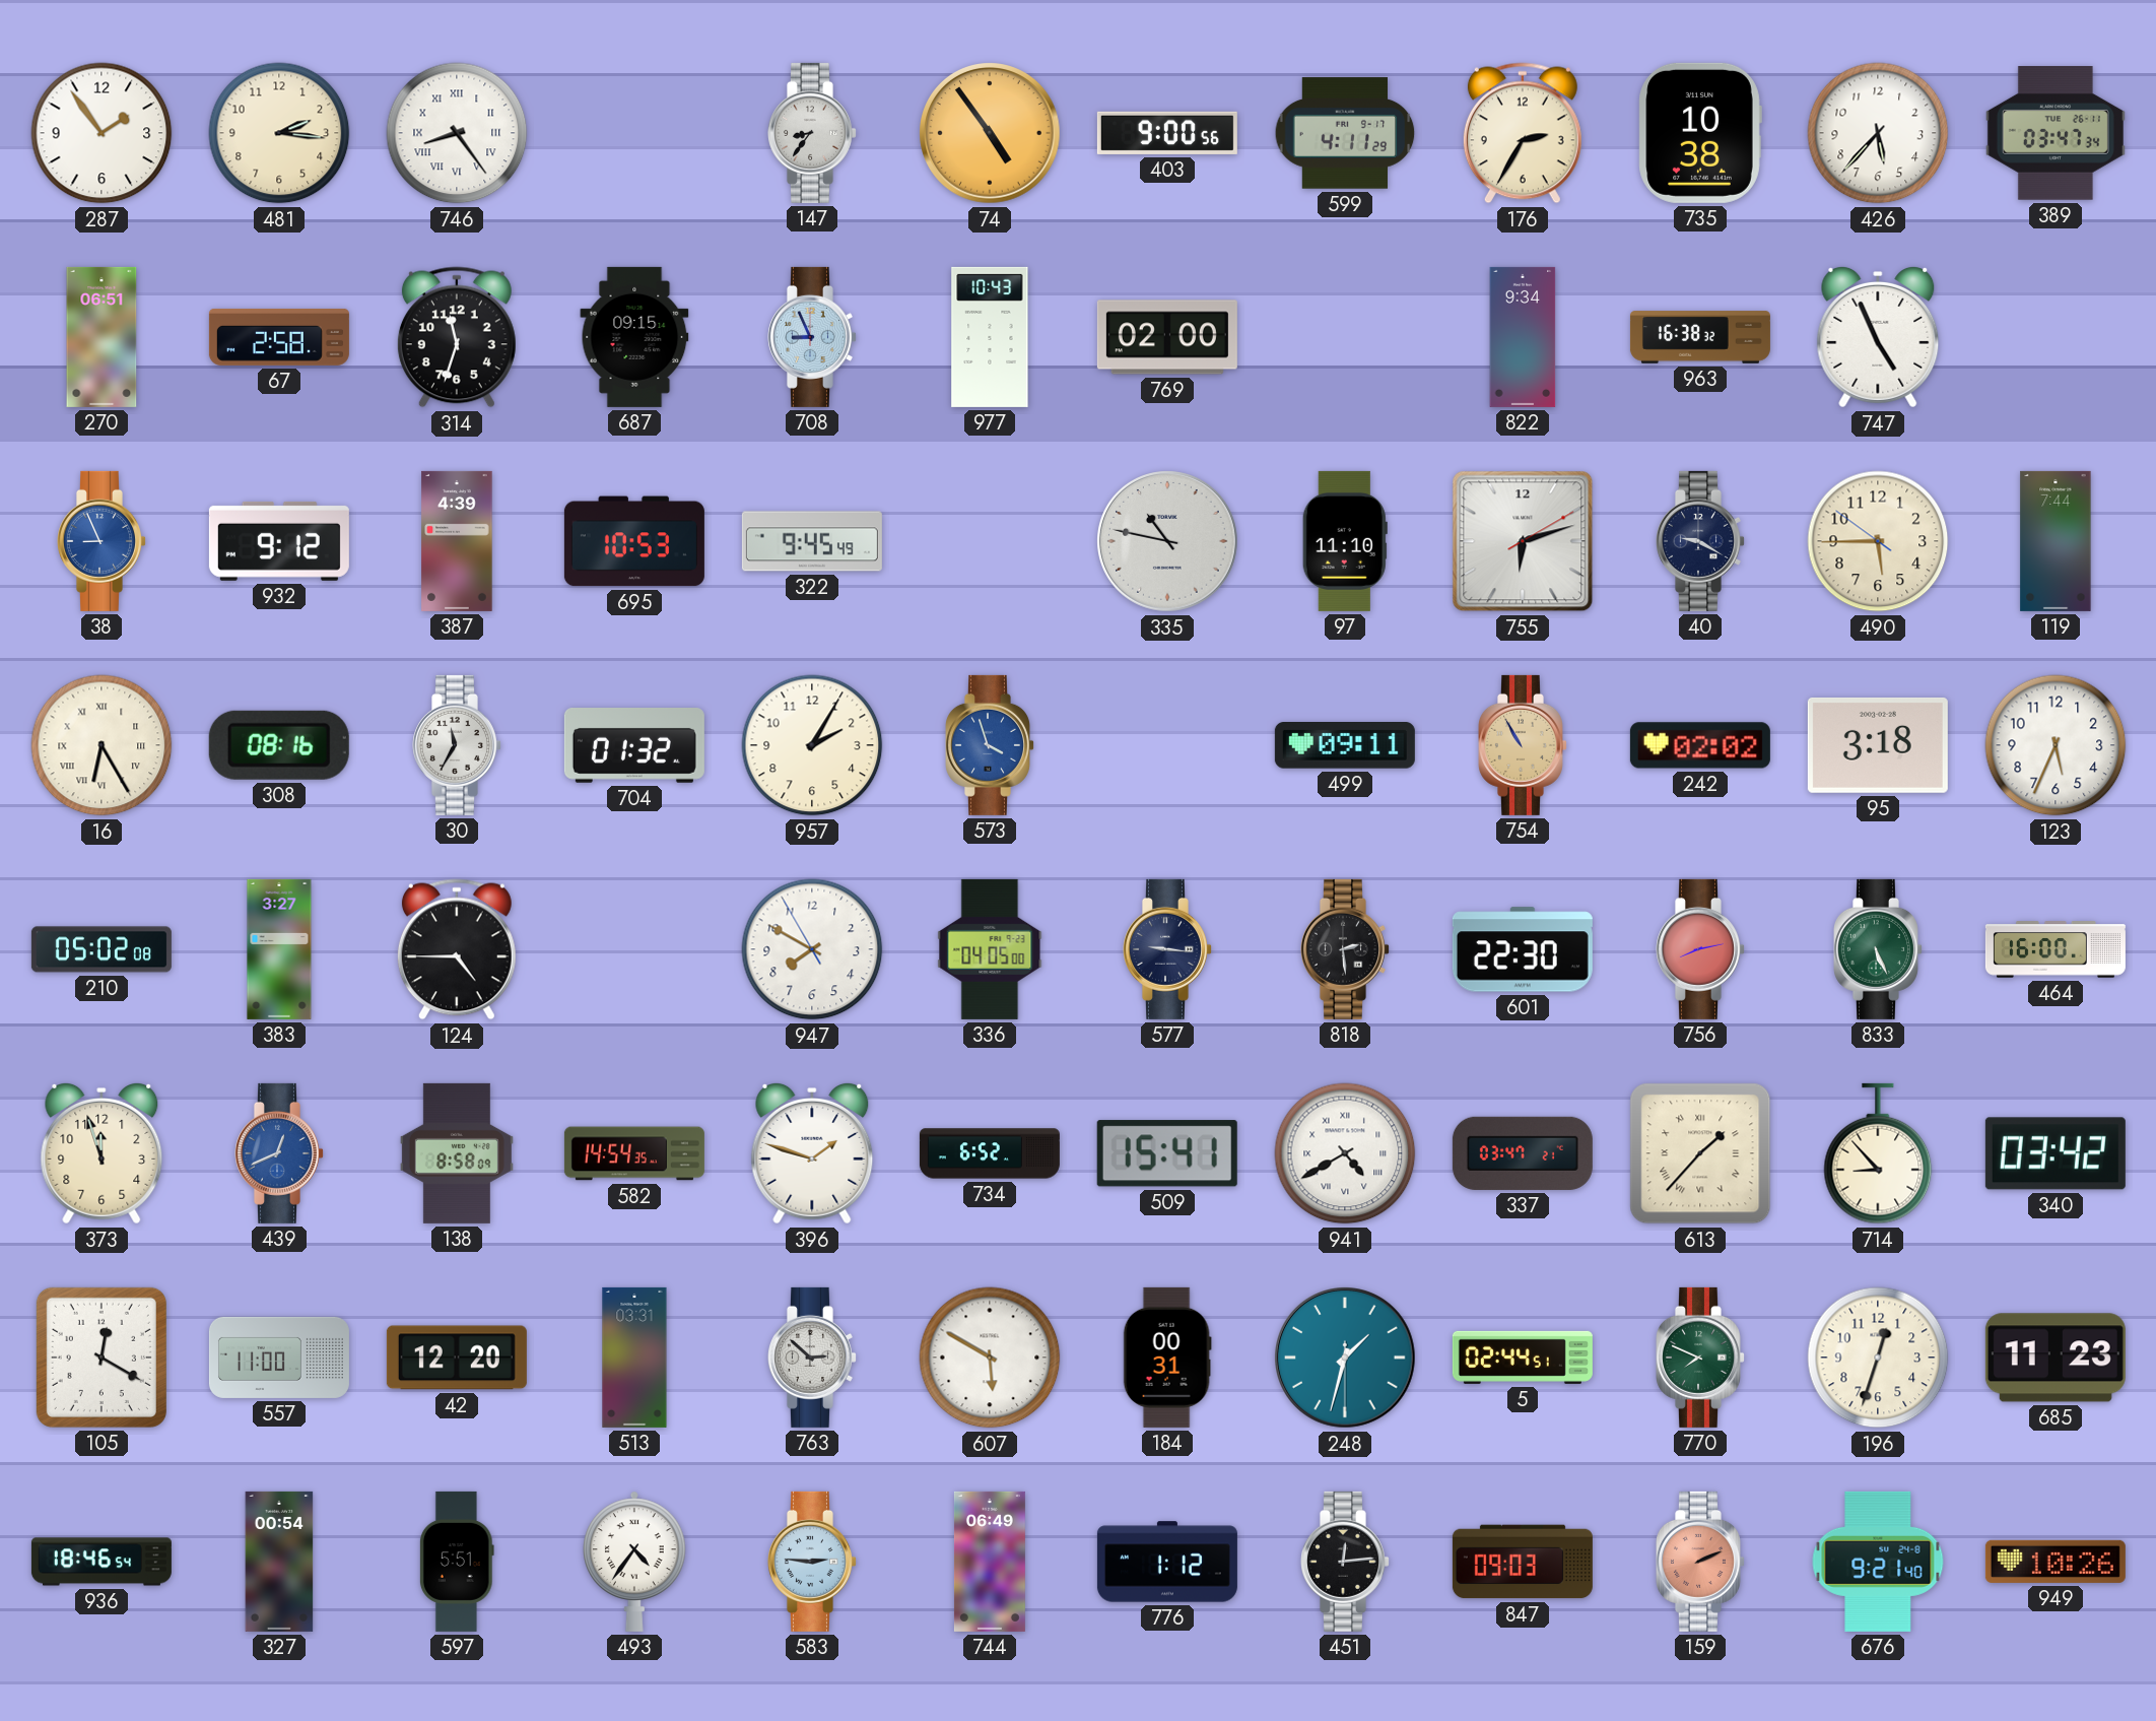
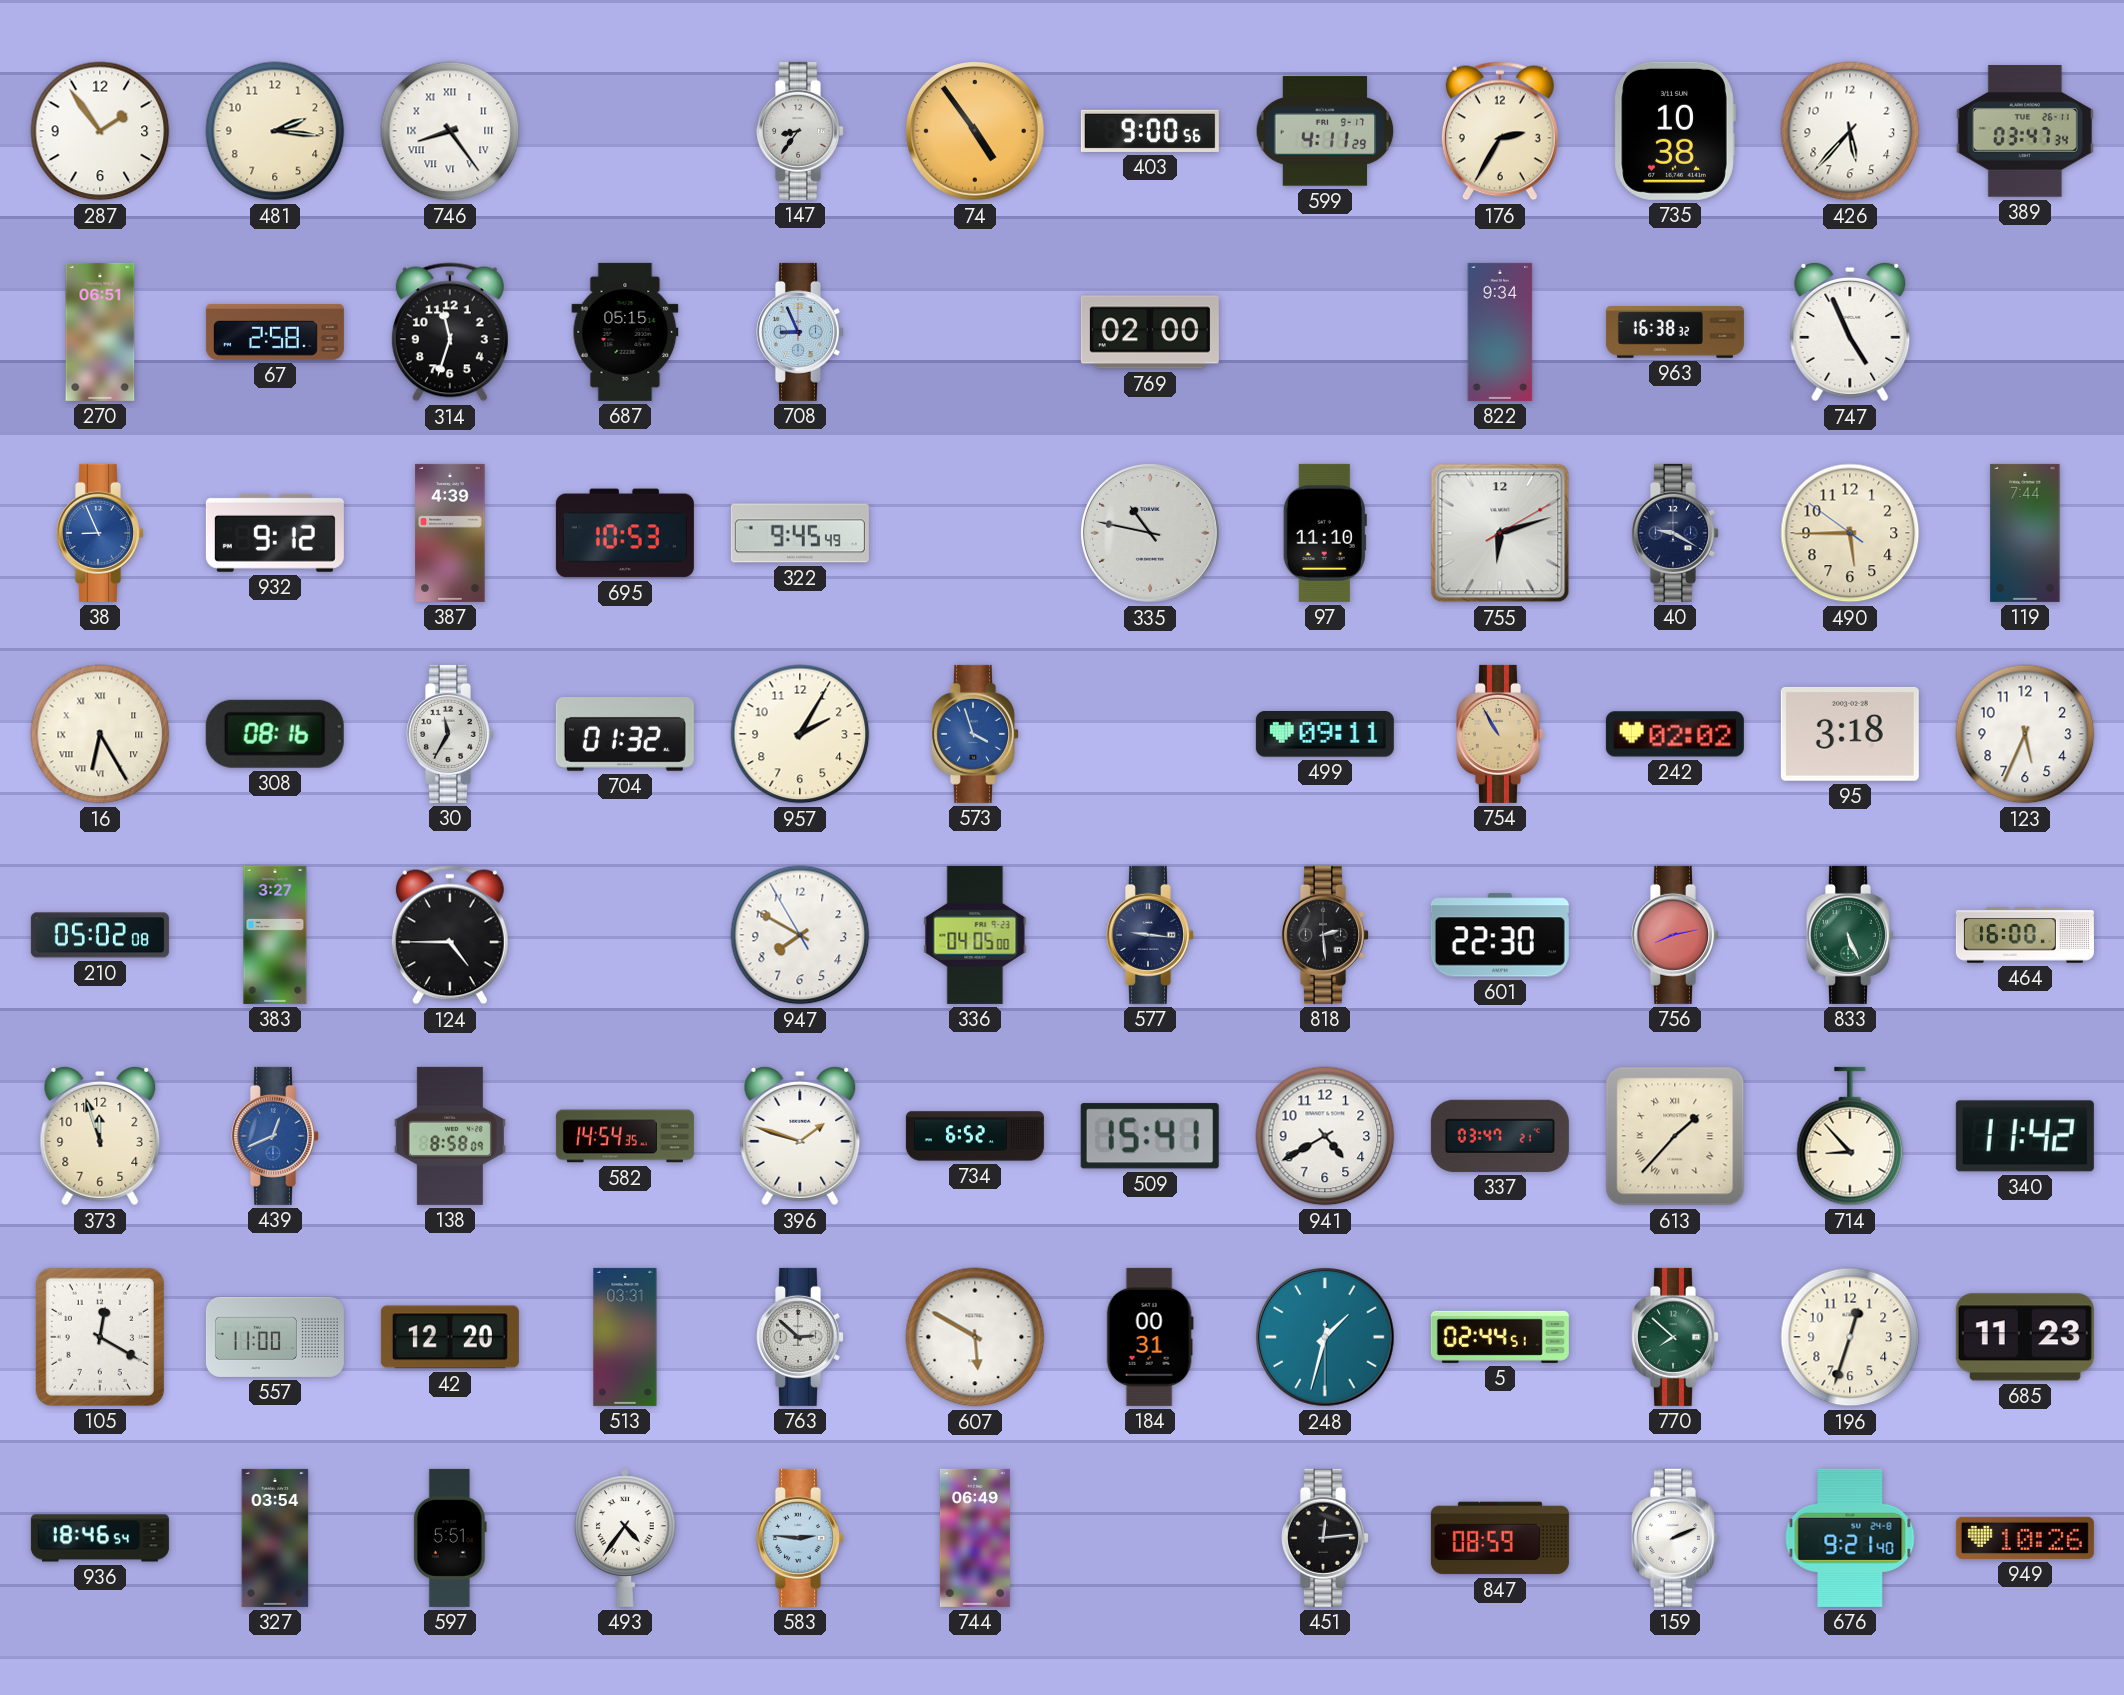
687: 09:15 -> 05:15 (625, 332)
977: 10:43 -> none (990, 337)
941 numerals: Roman -> Arabic (1325, 1136)
340: 03:42 -> 11:42 (2025, 1136)
770: 7:49 -> 7:52 (1676, 1337)
327: 00:54 -> 03:54 (275, 1538)
776: 1:12 -> none (1167, 1562)
847: 09:03 -> 08:59 (1500, 1538)
159 dial: salmon -> white (1676, 1538)
